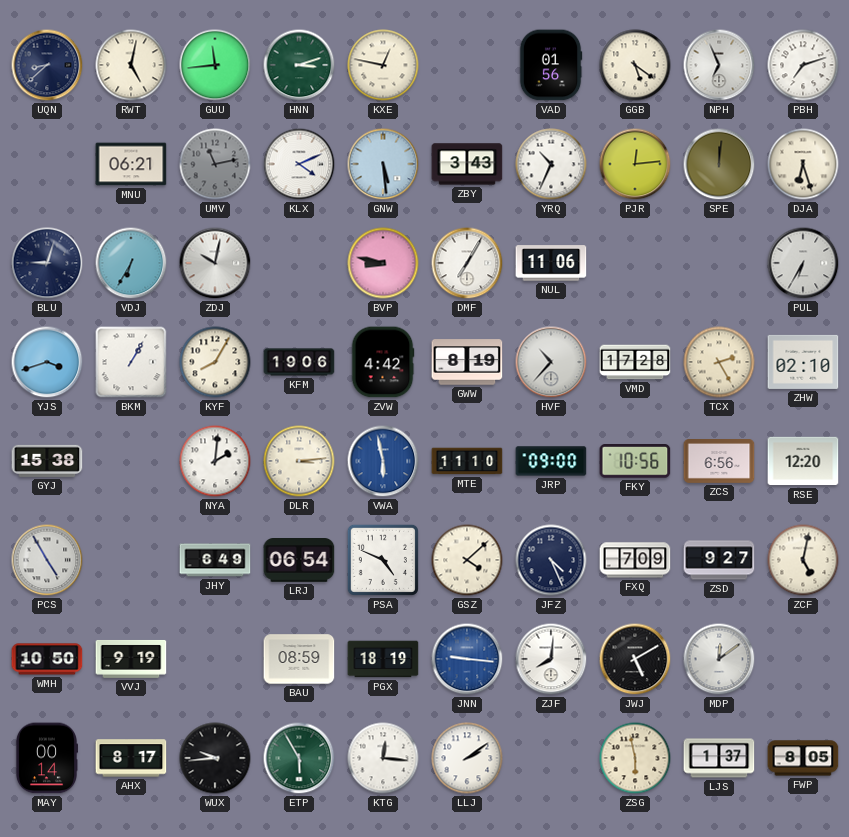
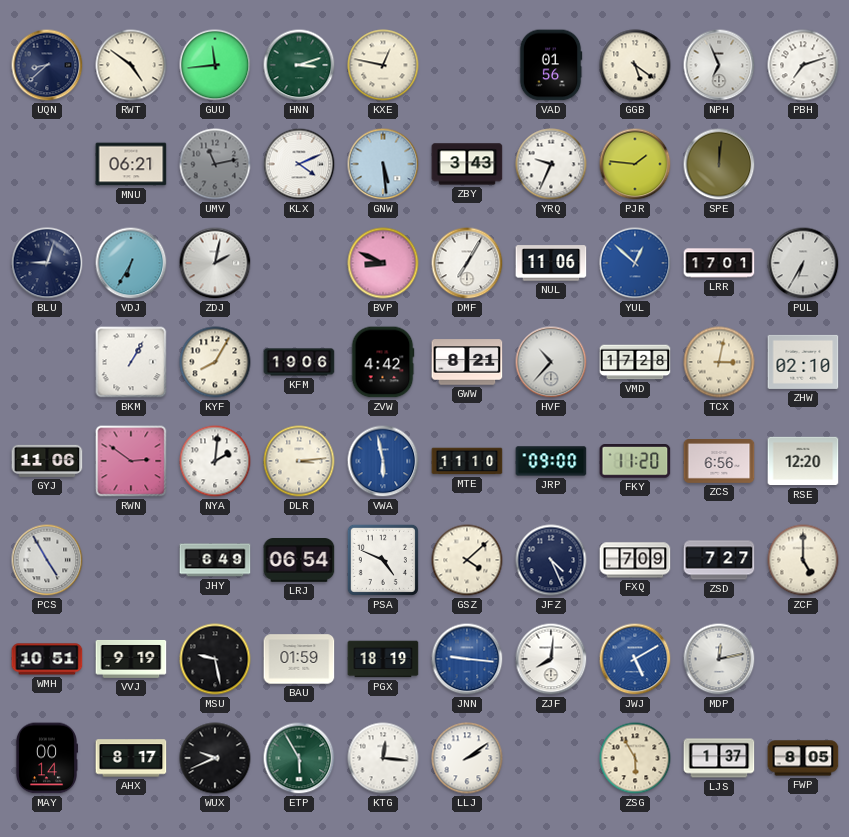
RWT: 5:02 -> 4:51 (131, 65)
YRQ: 10:34 -> 9:34 (551, 164)
PJR: 12:14 -> 1:46 (635, 164)
DJA: 6:27 -> none (803, 164)
ZDJ: 10:02 -> 2:02 (215, 263)
BVP: 8:47 -> 8:49 (383, 263)
YUL: none -> 12:52 (635, 263)
LRR: none -> 17:01 (719, 263)
YJS: 3:42 -> none (47, 362)
GWW: 8:19 -> 8:21 (467, 362)
TCX: 2:25 -> 3:02 (719, 362)
GYJ: 15:38 -> 11:06 (47, 461)
RWN: none -> 2:51 (131, 461)
FKY: 10:56 -> 11:20 (635, 462)
ZSD: 9:27 -> 7:27 (719, 560)
ZCF: 5:02 -> 5:00 (803, 560)
WMH: 10:50 -> 10:51 (47, 659)
MSU: none -> 9:28 (215, 659)
BAU: 08:59 -> 01:59 (299, 659)
JWJ dial: black -> blue (635, 659)
MDP: 12:09 -> 12:13 (719, 659)
WUX: 9:44 -> 9:41 (215, 758)
ZSG: 5:58 -> 5:55 (635, 758)
